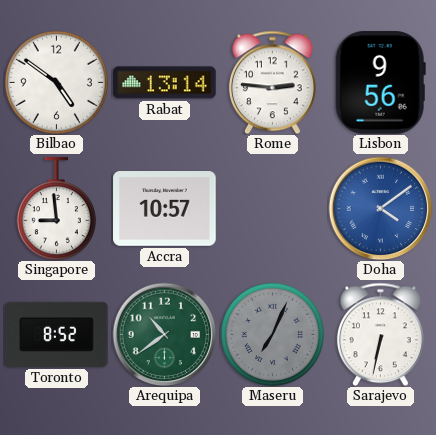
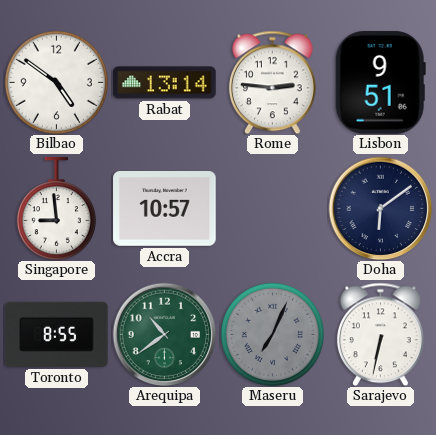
Lisbon: 9:56 -> 9:51 (380, 83)
Doha: 4:09 -> 6:09 (380, 208)
Doha dial: blue -> navy (380, 208)
Toronto: 8:52 -> 8:55 (57, 334)
